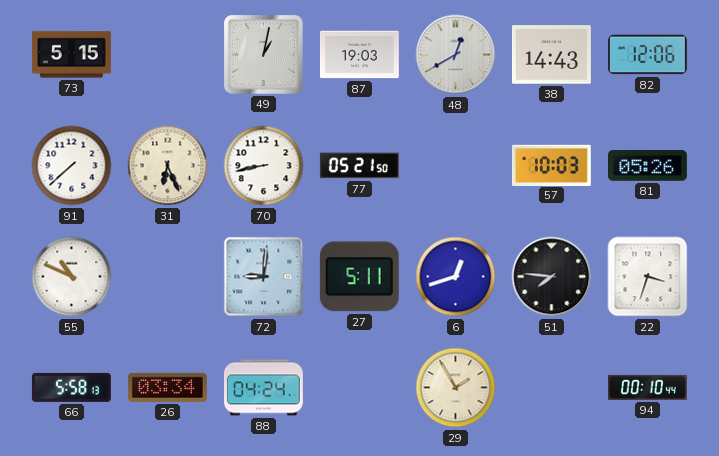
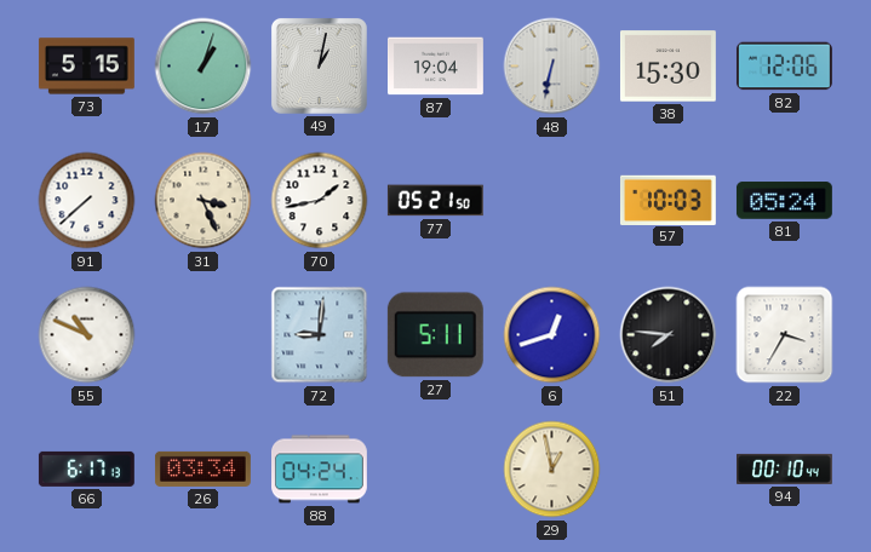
17: none -> 1:03 (204, 67)
87: 19:03 -> 19:04 (436, 67)
48: 12:40 -> 6:32 (552, 67)
38: 14:43 -> 15:30 (667, 67)
31: 6:26 -> 3:26 (204, 201)
70: 8:43 -> 1:43 (320, 201)
81: 05:26 -> 05:24 (784, 201)
22: 3:33 -> 3:35 (785, 335)
66: 5:58 -> 6:17 (86, 468)
29: 1:55 -> 12:58 (552, 470)
